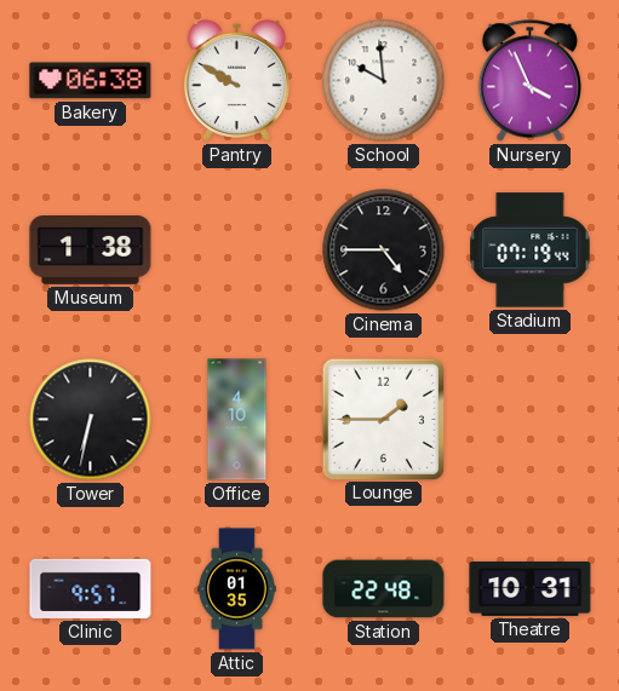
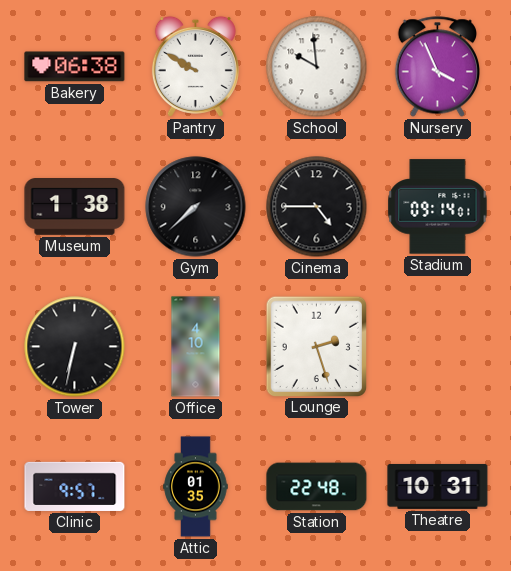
Gym: none -> 7:38 (196, 207)
Stadium: 07:19 -> 09:14 (438, 207)
Lounge: 1:45 -> 2:27 (316, 346)
